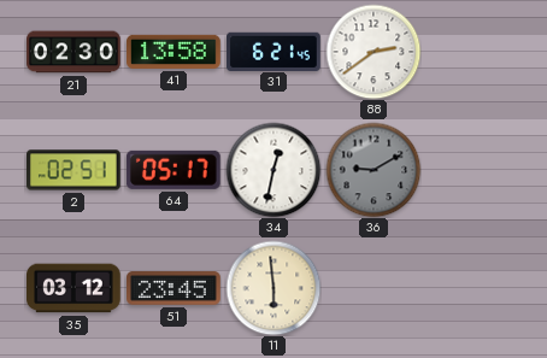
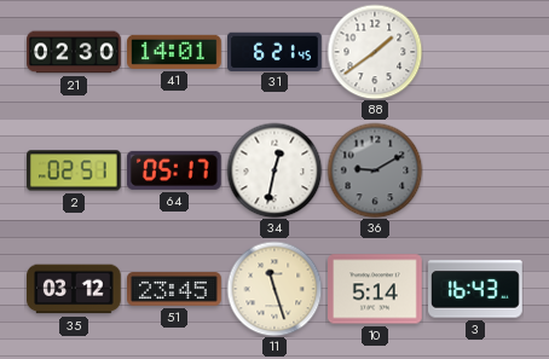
41: 13:58 -> 14:01 (175, 52)
88: 2:39 -> 1:39 (375, 52)
11: 5:59 -> 11:27 (274, 289)
10: none -> 5:14 (376, 289)
3: none -> 16:43 (476, 289)
